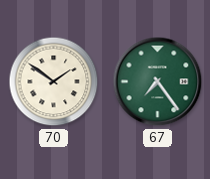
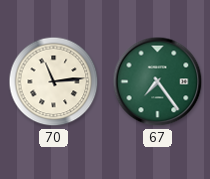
70: 1:51 -> 11:14 (54, 82)
